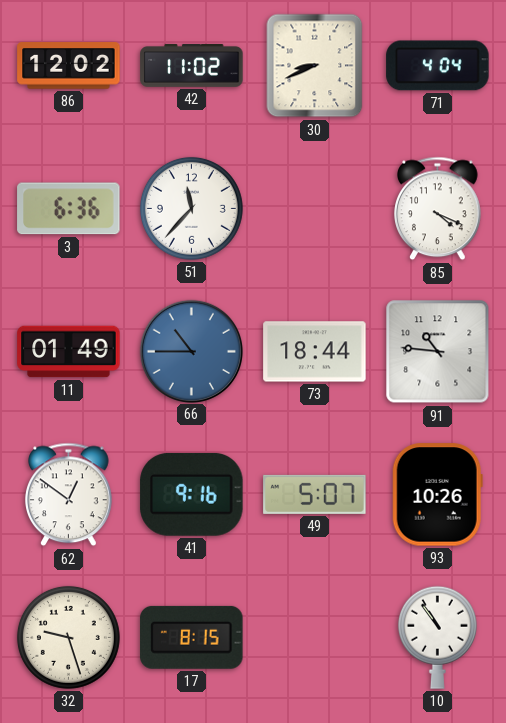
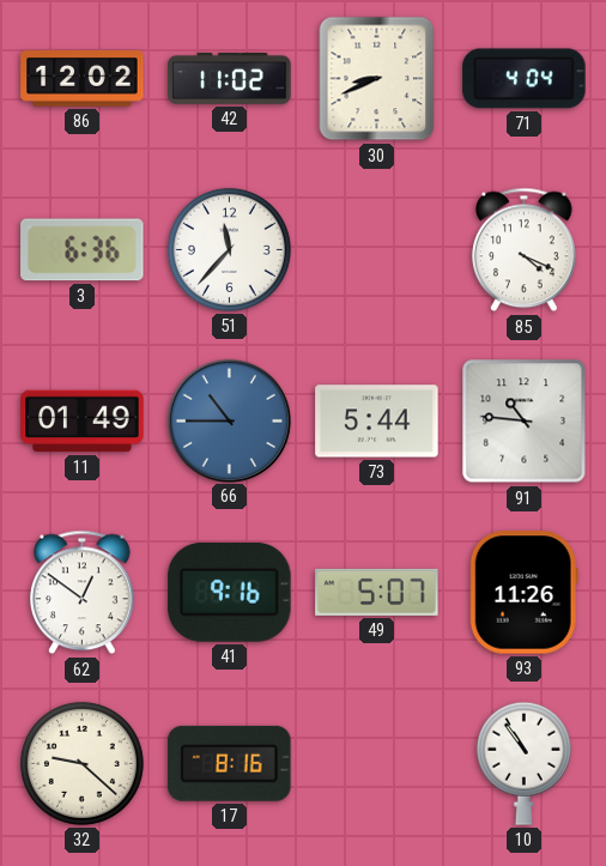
73: 18:44 -> 5:44 (377, 422)
93: 10:26 -> 11:26 (523, 593)
32: 9:27 -> 9:22 (81, 763)
17: 8:15 -> 8:16 (230, 763)
